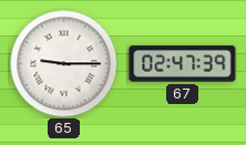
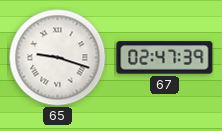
65: 9:15 -> 9:18 (57, 57)
